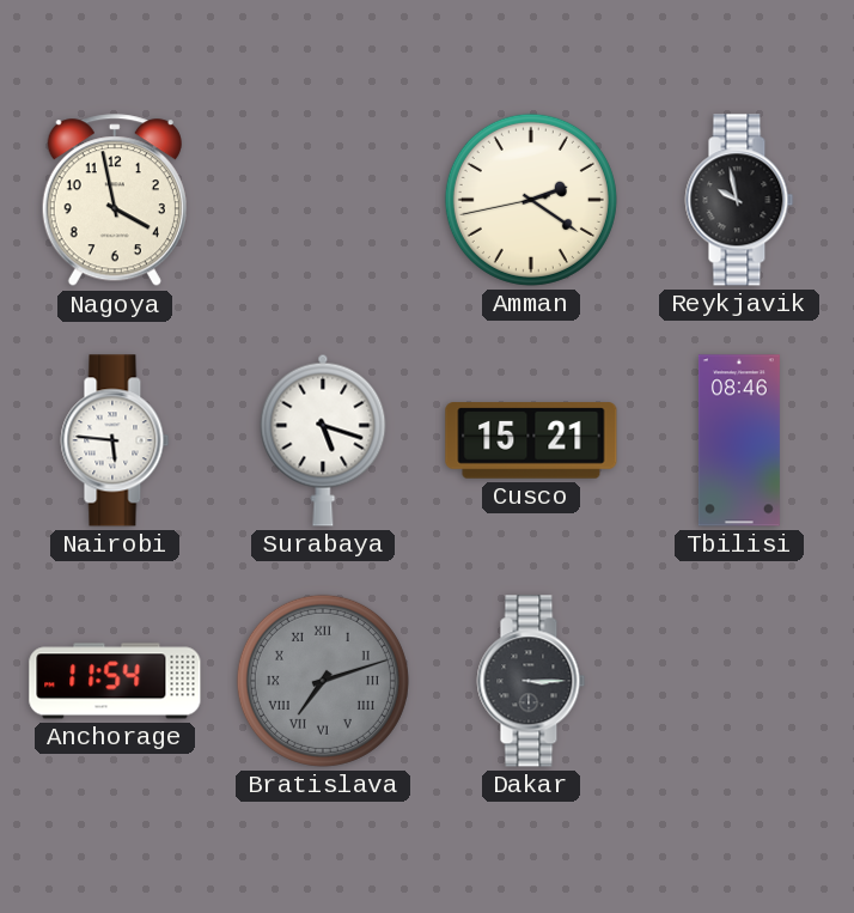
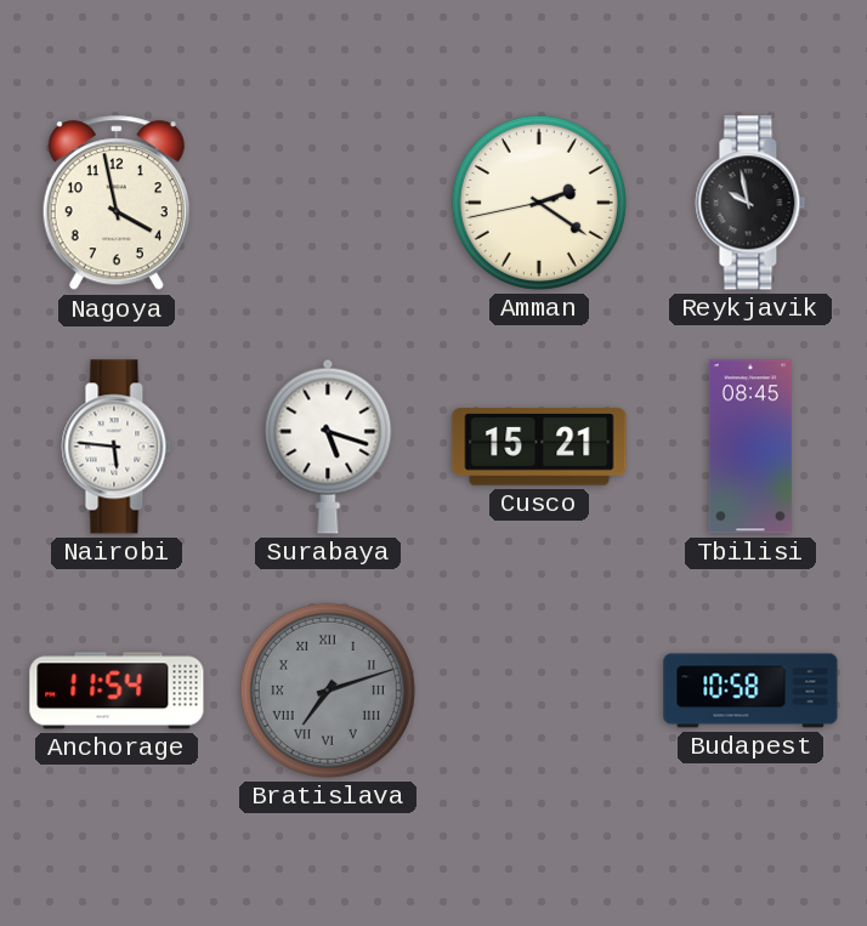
Tbilisi: 08:46 -> 08:45 (750, 447)
Dakar: 3:15 -> none (531, 681)
Budapest: none -> 10:58 (750, 691)
